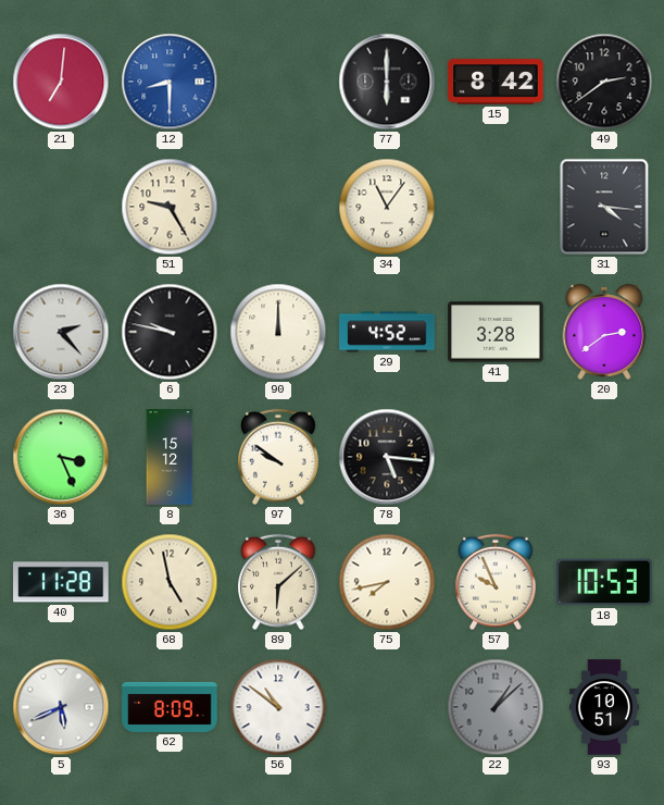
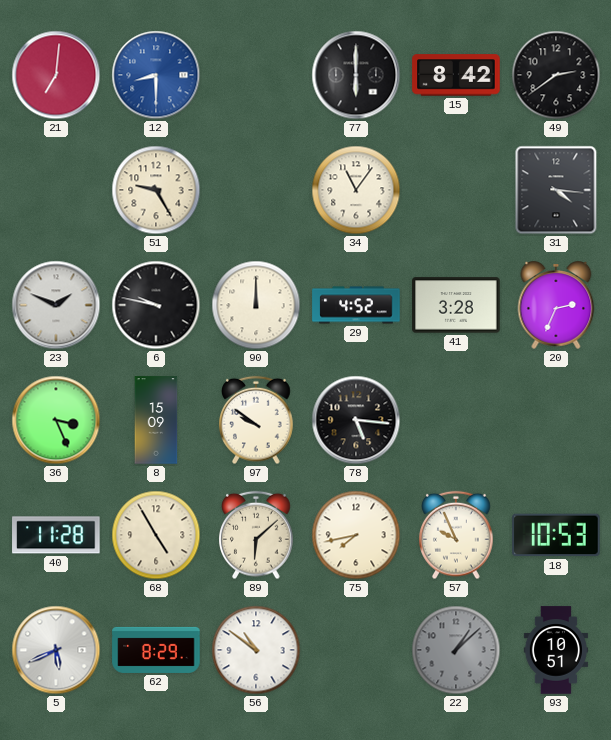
23: 2:23 -> 1:49 (56, 305)
20: 2:39 -> 2:34 (556, 306)
8: 15:12 -> 15:09 (156, 420)
68: 4:58 -> 4:55 (156, 535)
62: 8:09 -> 8:29 (156, 650)
